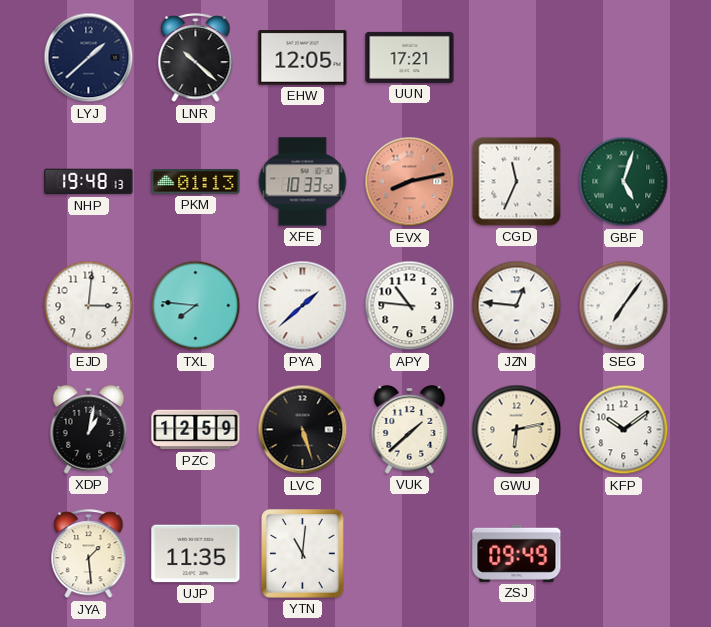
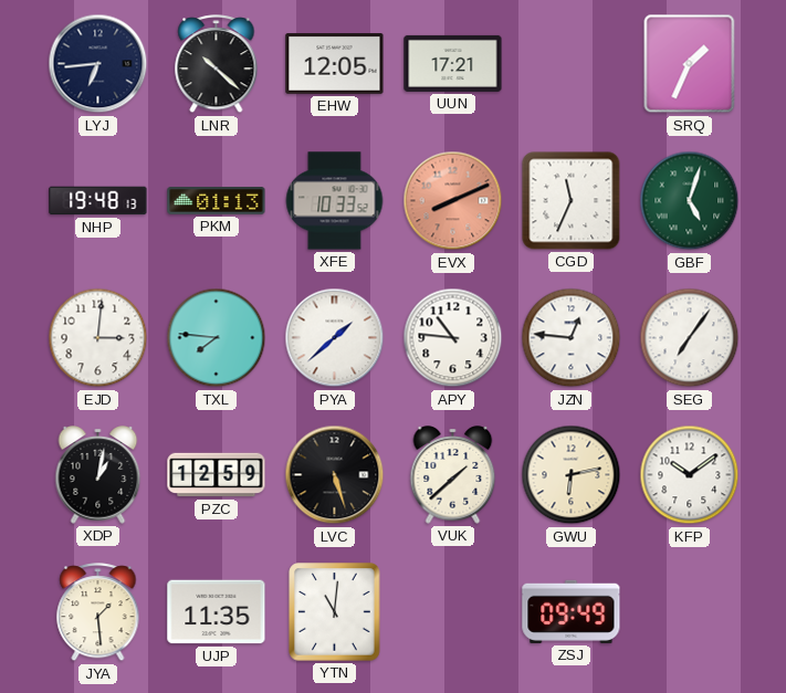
LYJ: 1:38 -> 6:44 (98, 64)
SRQ: none -> 1:34 (690, 64)
EVX: 8:13 -> 8:11 (453, 201)
